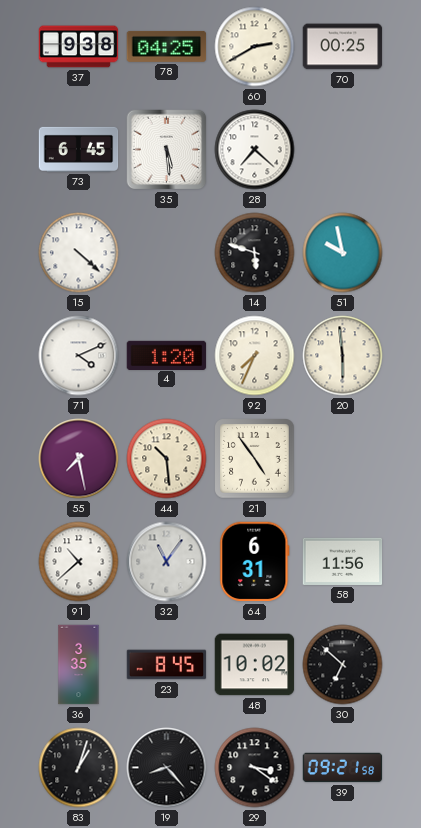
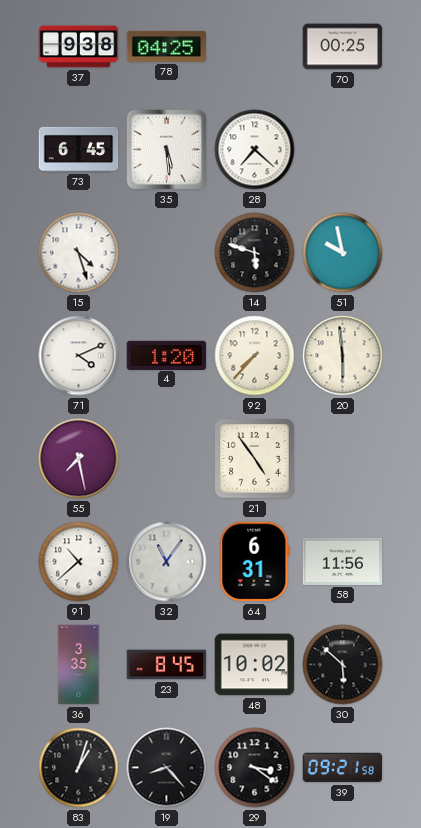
60: 2:40 -> none (255, 47)
15: 4:22 -> 4:27 (79, 253)
92: 7:34 -> 7:37 (255, 356)
44: 10:29 -> none (167, 459)
30: 6:52 -> 5:52 (343, 665)
